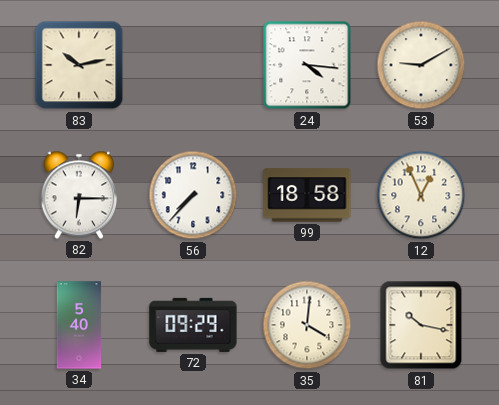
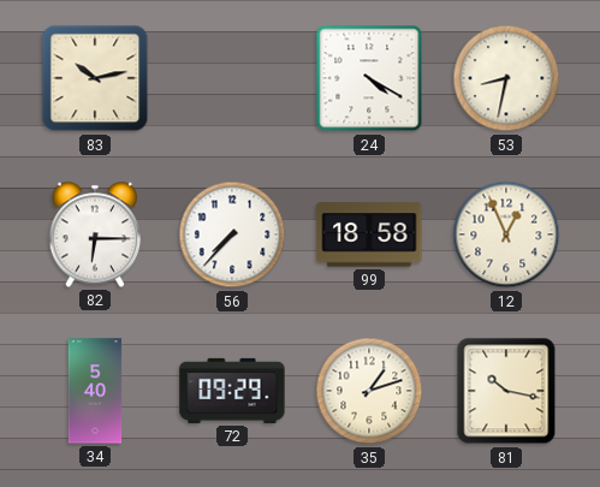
24: 4:16 -> 4:20 (369, 78)
53: 9:10 -> 8:32 (506, 78)
35: 4:01 -> 1:12 (369, 391)
